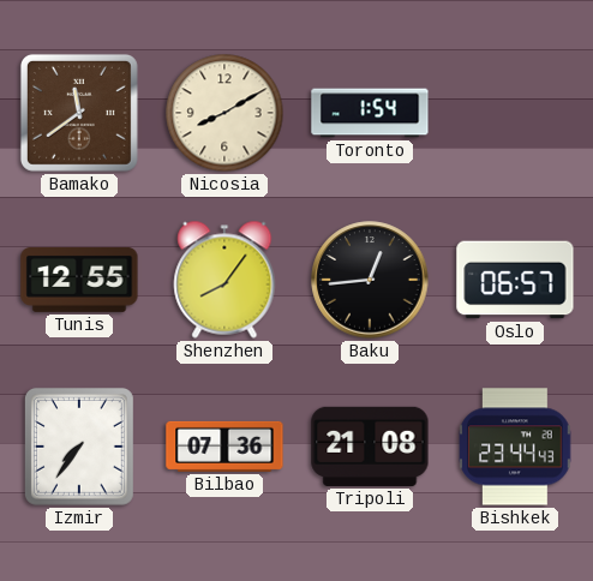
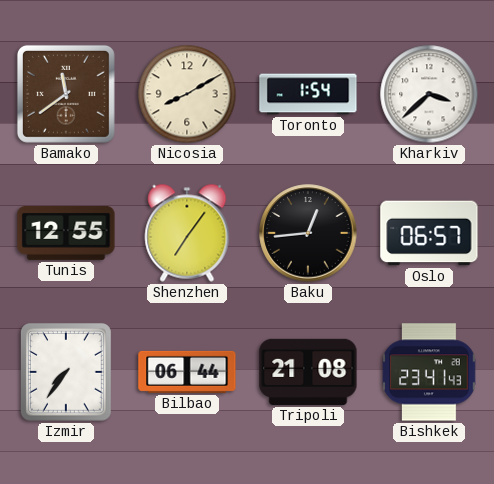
Kharkiv: none -> 3:38 (429, 94)
Shenzhen: 8:06 -> 7:06 (187, 233)
Bilbao: 07:36 -> 06:44 (187, 372)
Bishkek: 23:44 -> 23:41 (429, 372)
